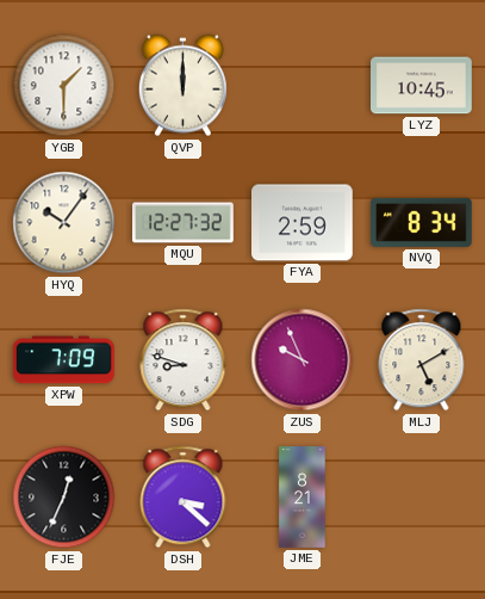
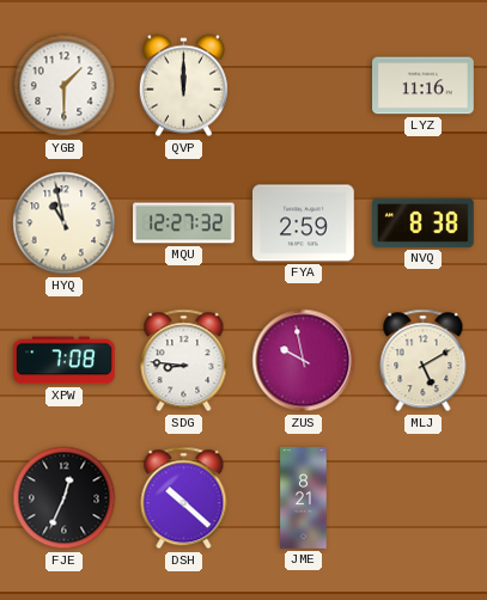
LYZ: 10:45 -> 11:16 (424, 86)
HYQ: 10:06 -> 10:58 (65, 224)
NVQ: 8:34 -> 8:38 (424, 222)
XPW: 7:09 -> 7:08 (65, 361)
SDG: 8:48 -> 8:46 (184, 361)
ZUS: 9:56 -> 9:58 (304, 361)
DSH: 3:22 -> 10:22 (184, 498)
